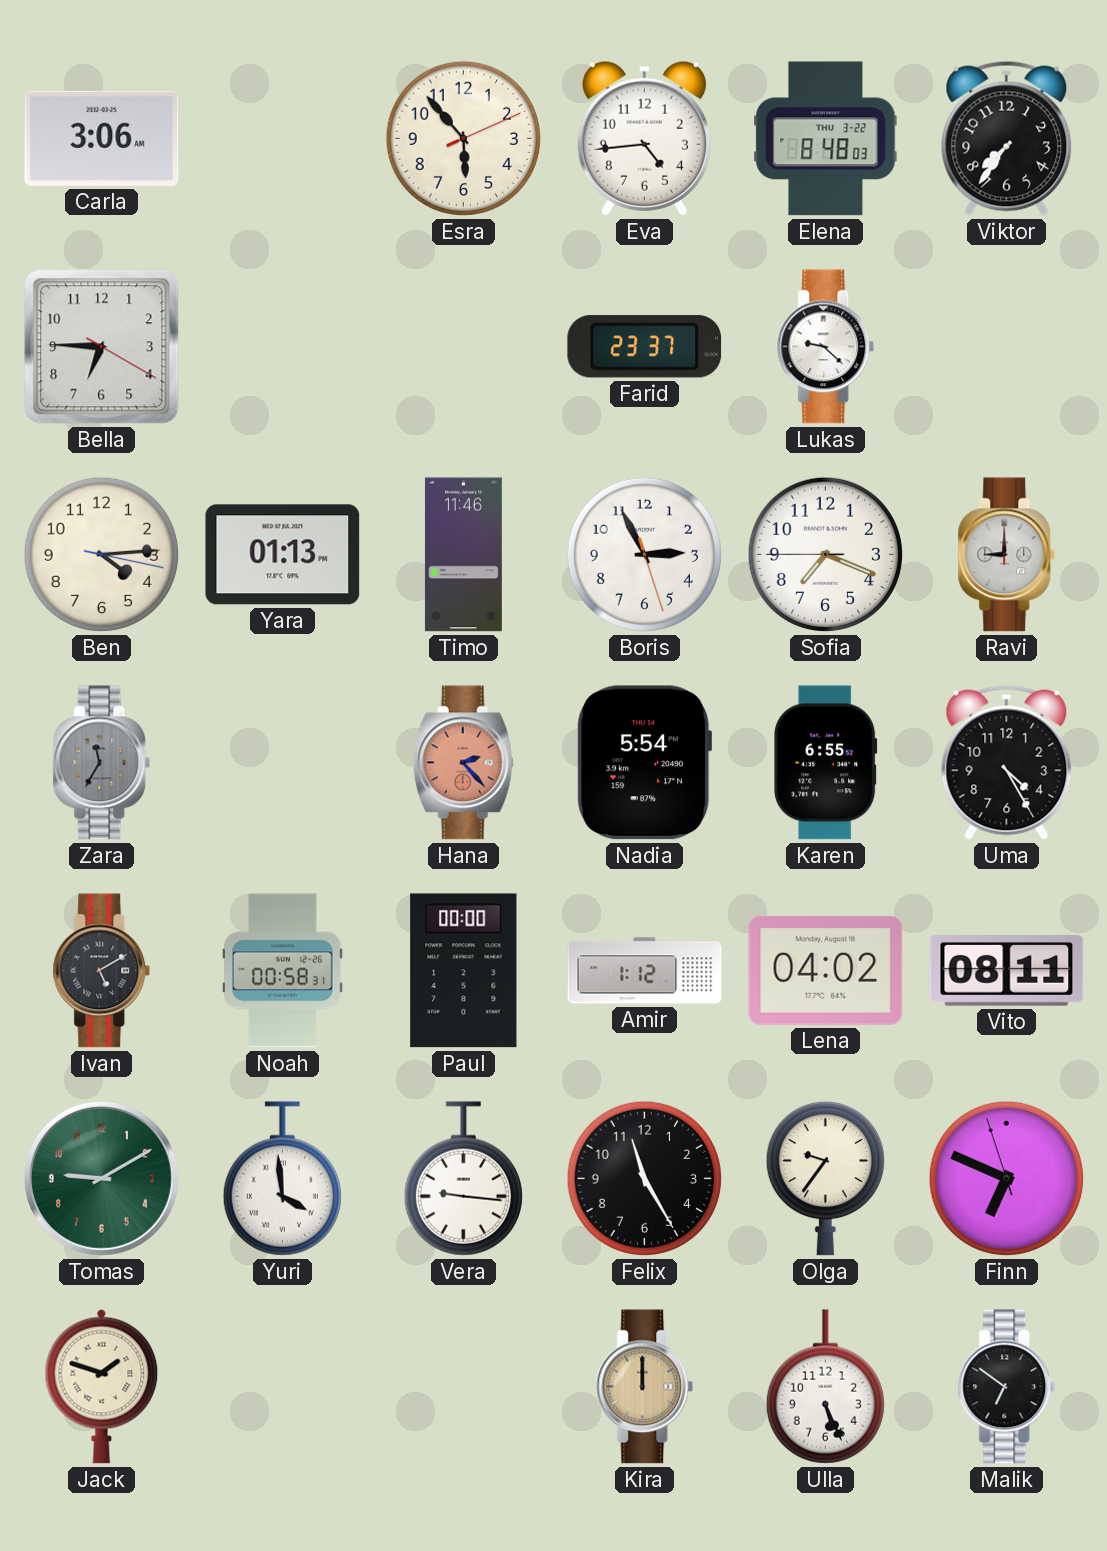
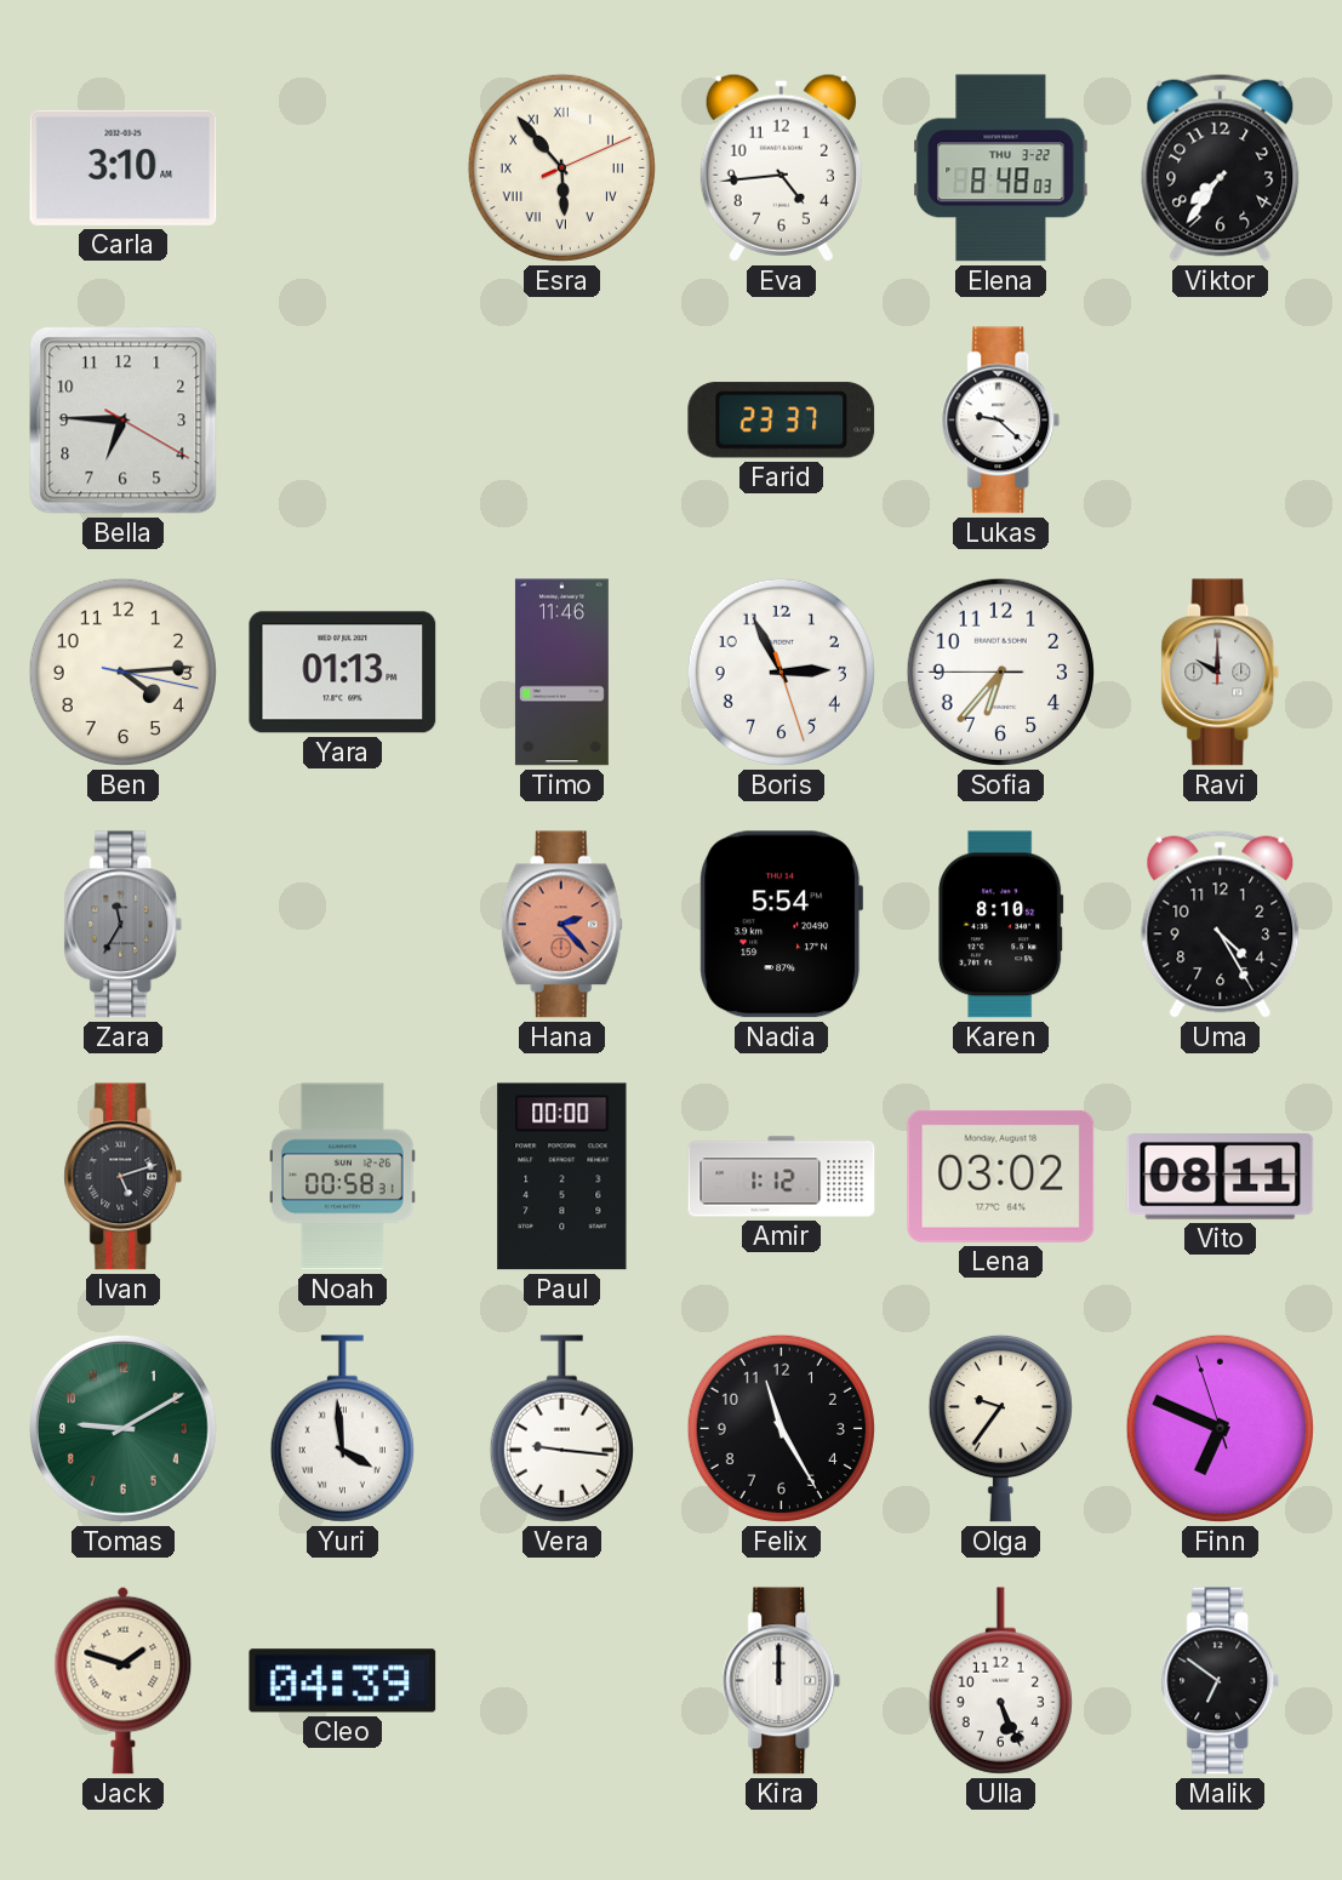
Carla: 3:06 -> 3:10 (124, 167)
Esra numerals: Arabic -> Roman (561, 167)
Sofia: 7:18 -> 6:36 (1000, 672)
Ravi: 9:00 -> 10:00 (1221, 673)
Karen: 6:55 -> 8:10 (1001, 925)
Ivan: 5:10 -> 5:12 (124, 1177)
Lena: 04:02 -> 03:02 (1001, 1176)
Cleo: none -> 04:39 (343, 1681)
Kira dial: champagne -> white (782, 1681)
